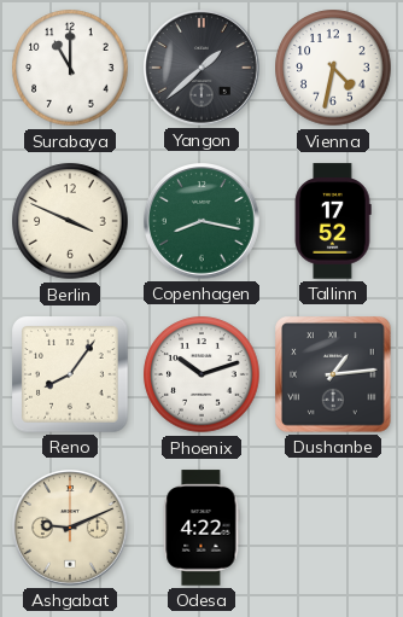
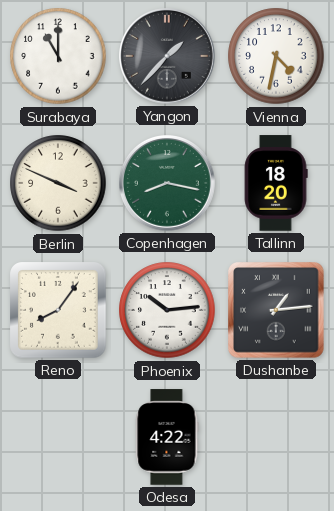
Yangon: 1:38 -> 1:37 (168, 57)
Tallinn: 17:52 -> 18:20 (276, 183)
Phoenix: 10:12 -> 10:14 (167, 310)
Ashgabat: 9:11 -> none (71, 529)
